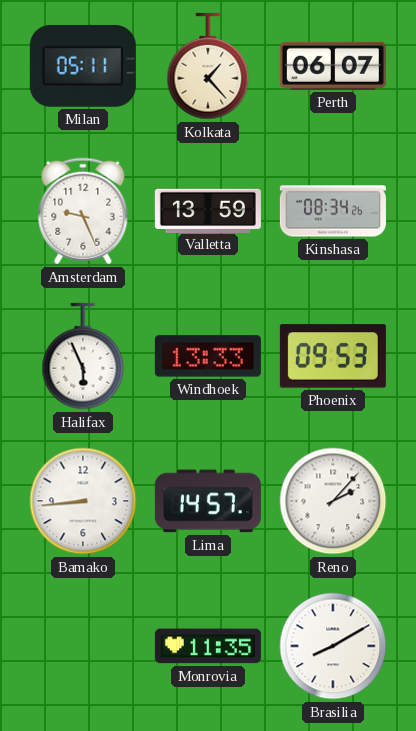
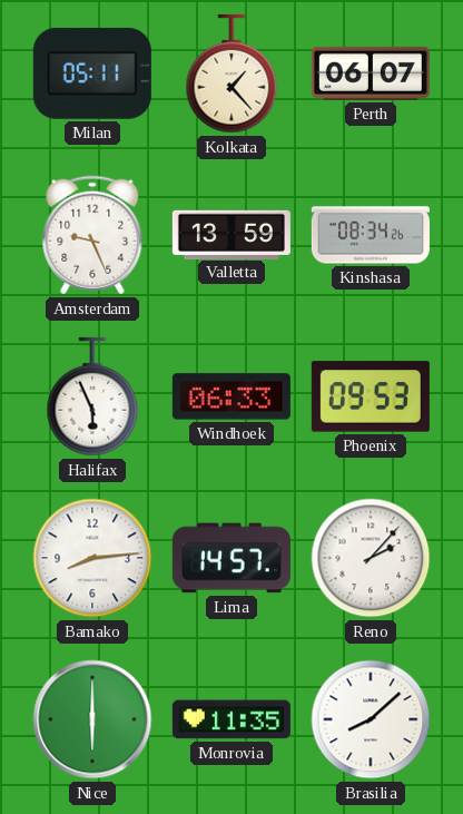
Windhoek: 13:33 -> 06:33 (231, 396)
Bamako: 8:44 -> 8:14 (92, 558)
Nice: none -> 6:00 (92, 719)
Brasilia: 8:10 -> 8:08 (371, 719)
